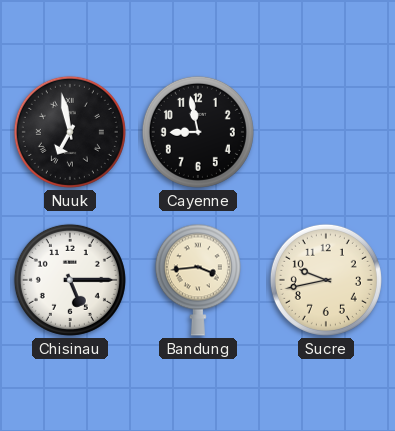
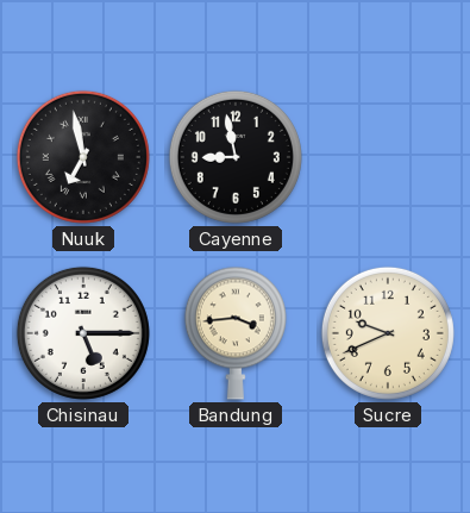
Sucre: 9:43 -> 9:41 (388, 333)
